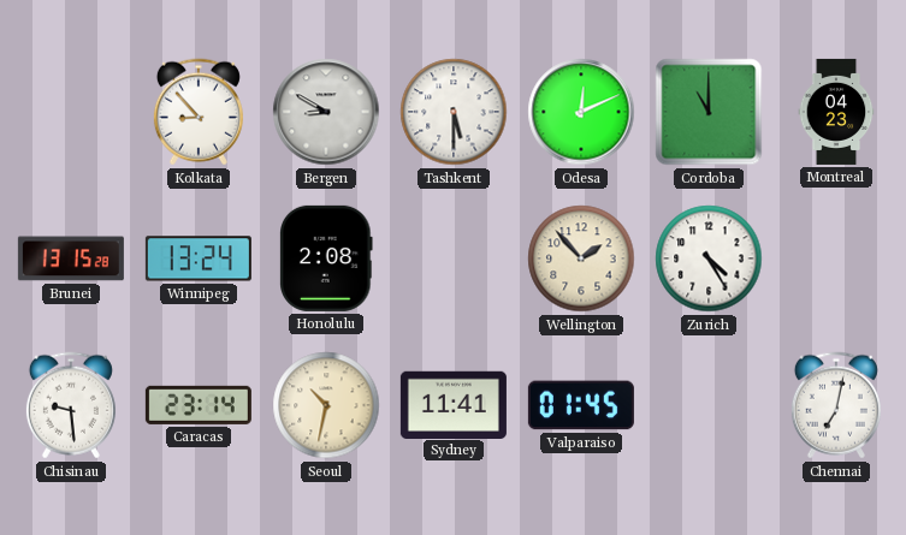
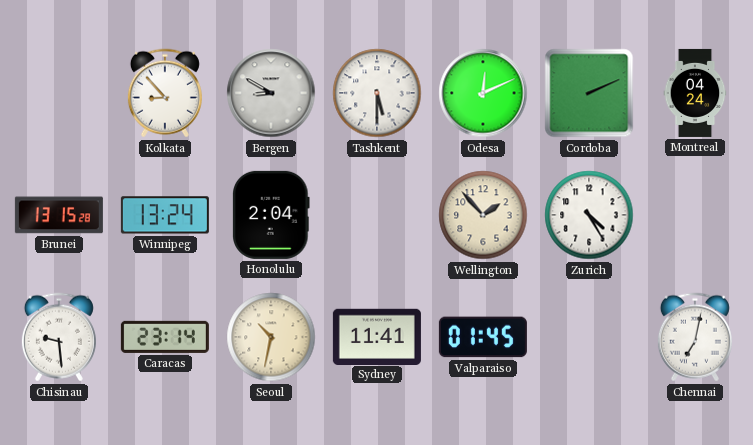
Cordoba: 11:00 -> 2:11 (589, 93)
Montreal: 04:23 -> 04:24 (695, 93)
Honolulu: 2:08 -> 2:04 (272, 215)
